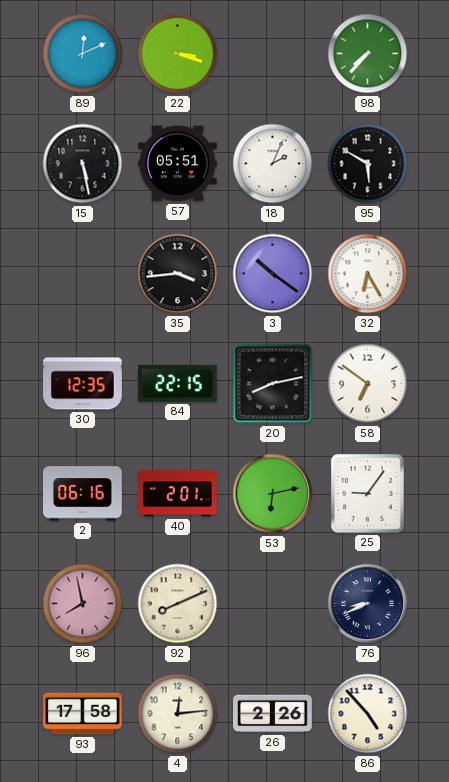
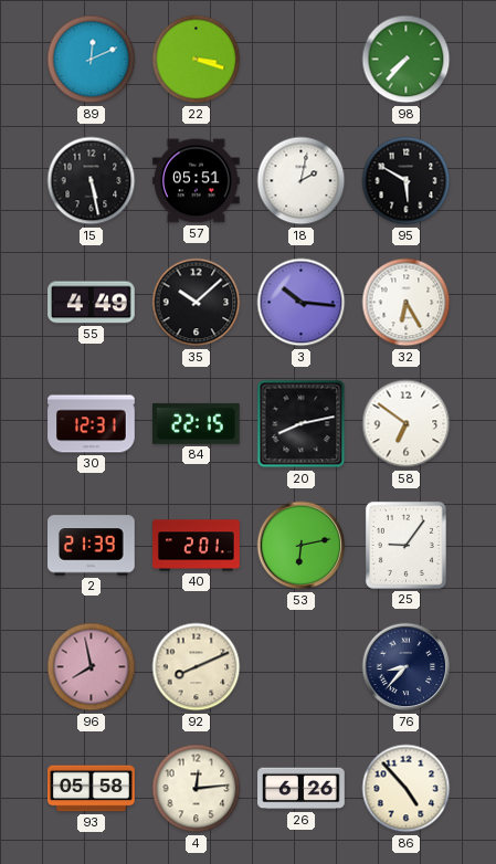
18: 2:04 -> 2:02 (302, 181)
55: none -> 4:49 (92, 303)
35: 3:44 -> 10:08 (197, 303)
3: 10:21 -> 10:16 (302, 303)
30: 12:35 -> 12:31 (92, 424)
2: 06:16 -> 21:39 (92, 546)
76: 8:41 -> 8:37 (407, 667)
93: 17:58 -> 05:58 (92, 789)
26: 2:26 -> 6:26 (302, 789)
